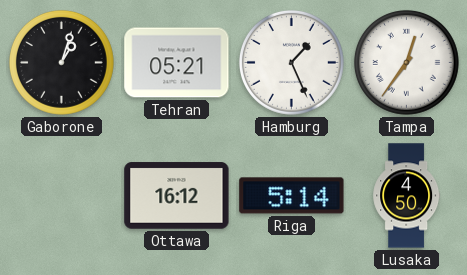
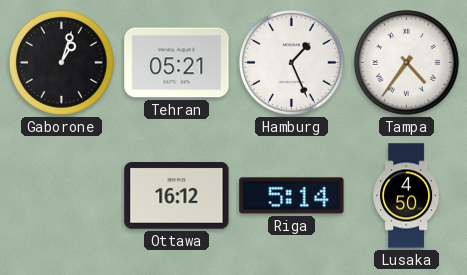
Tampa: 12:36 -> 4:36 (406, 62)
